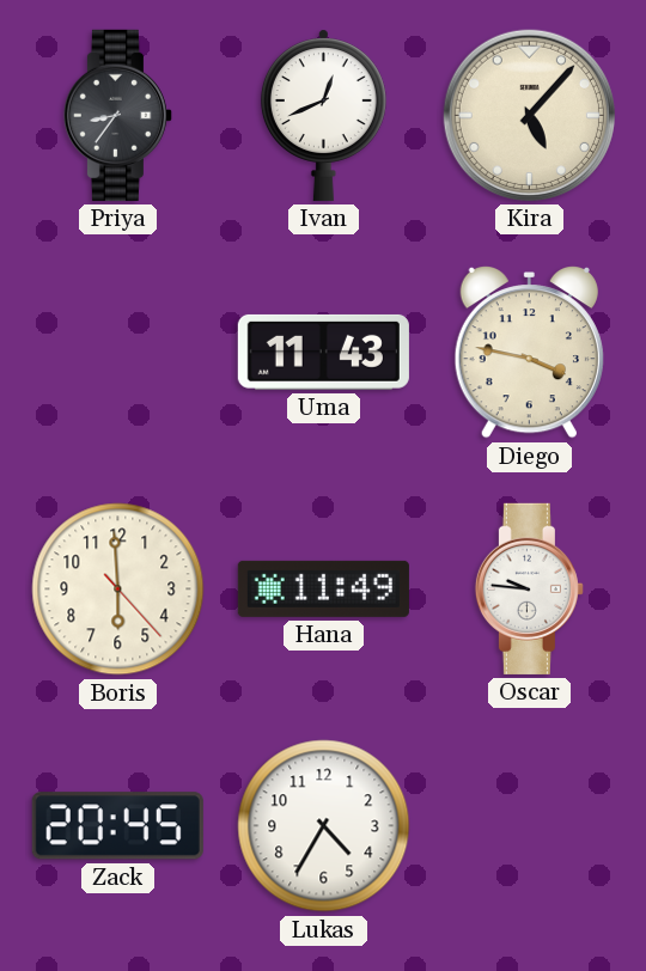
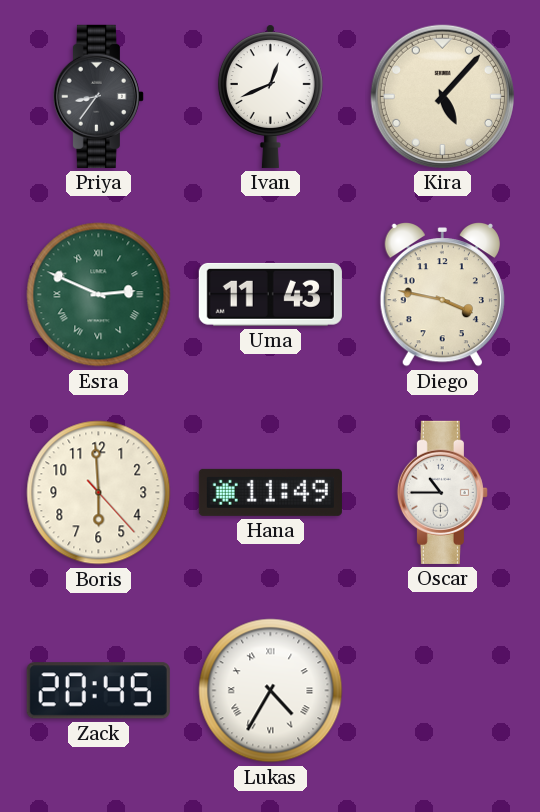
Esra: none -> 2:49 (99, 295)
Oscar: 9:46 -> 10:45 (442, 492)
Lukas numerals: Arabic -> Roman (271, 691)
